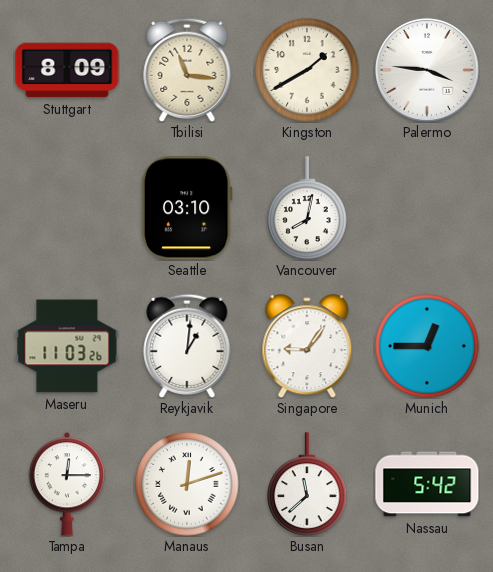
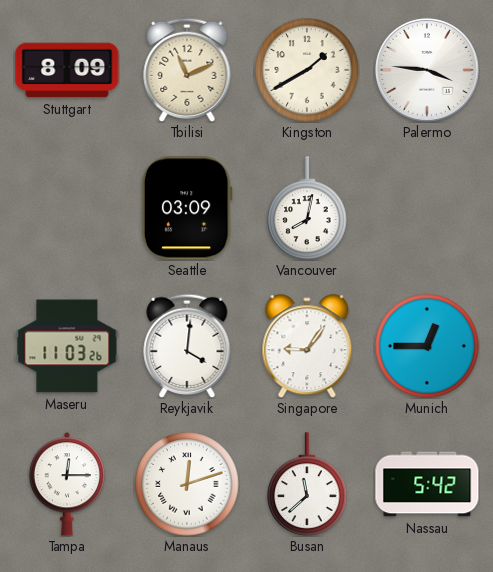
Tbilisi: 11:16 -> 11:11 (187, 70)
Seattle: 03:10 -> 03:09 (187, 208)
Reykjavik: 1:01 -> 4:01 (187, 346)
